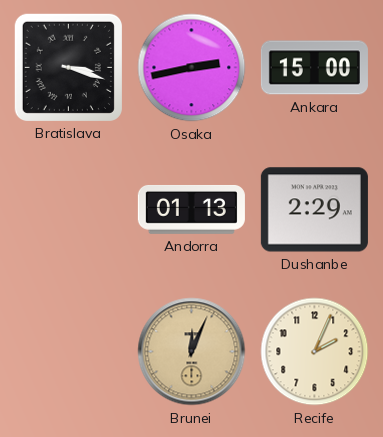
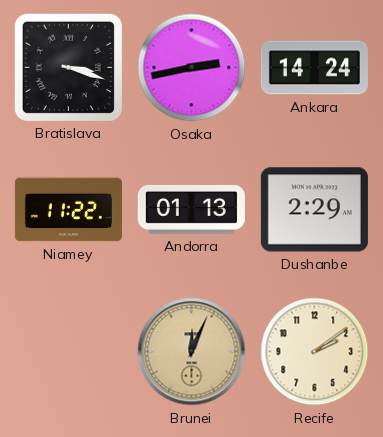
Ankara: 15:00 -> 14:24 (314, 68)
Niamey: none -> 11:22 (68, 210)
Recife: 2:04 -> 2:09 (315, 352)
